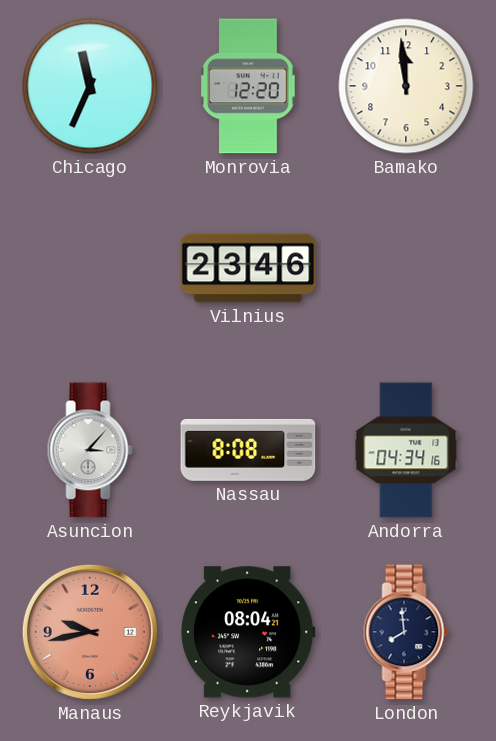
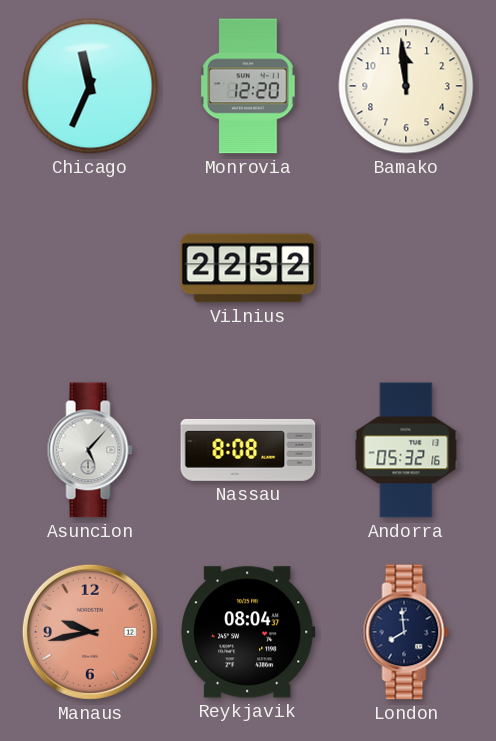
Vilnius: 23:46 -> 22:52 (248, 268)
Asuncion: 3:07 -> 5:07 (90, 450)
Andorra: 04:34 -> 05:32 (406, 450)
Reykjavik: 08:04:21 -> 08:04:37 (249, 632)
